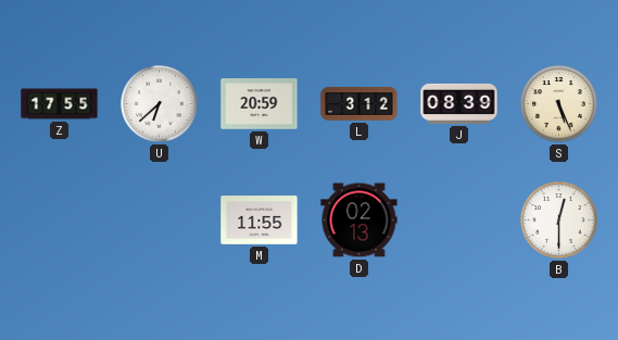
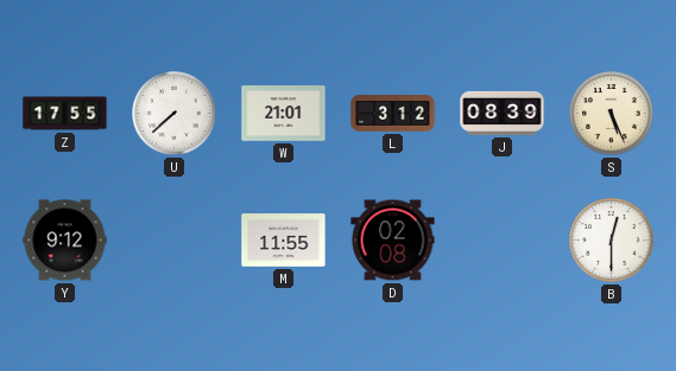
U: 6:38 -> 7:38 (175, 114)
W: 20:59 -> 21:01 (284, 114)
Y: none -> 9:12 (65, 241)
D: 02:13 -> 02:08 (393, 241)
